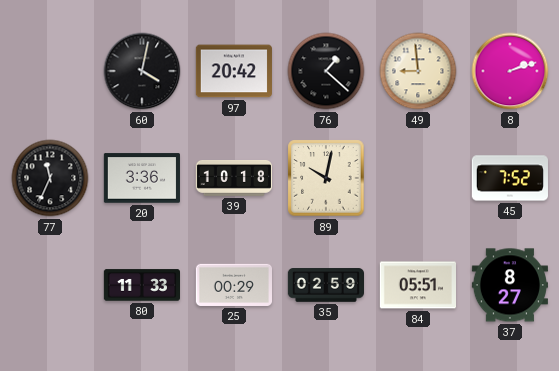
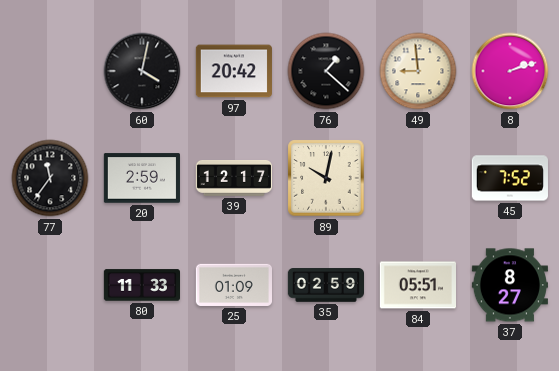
77: 11:34 -> 11:36 (50, 178)
20: 3:36 -> 2:59 (142, 178)
39: 10:18 -> 12:17 (233, 179)
25: 00:29 -> 01:09 (233, 285)
